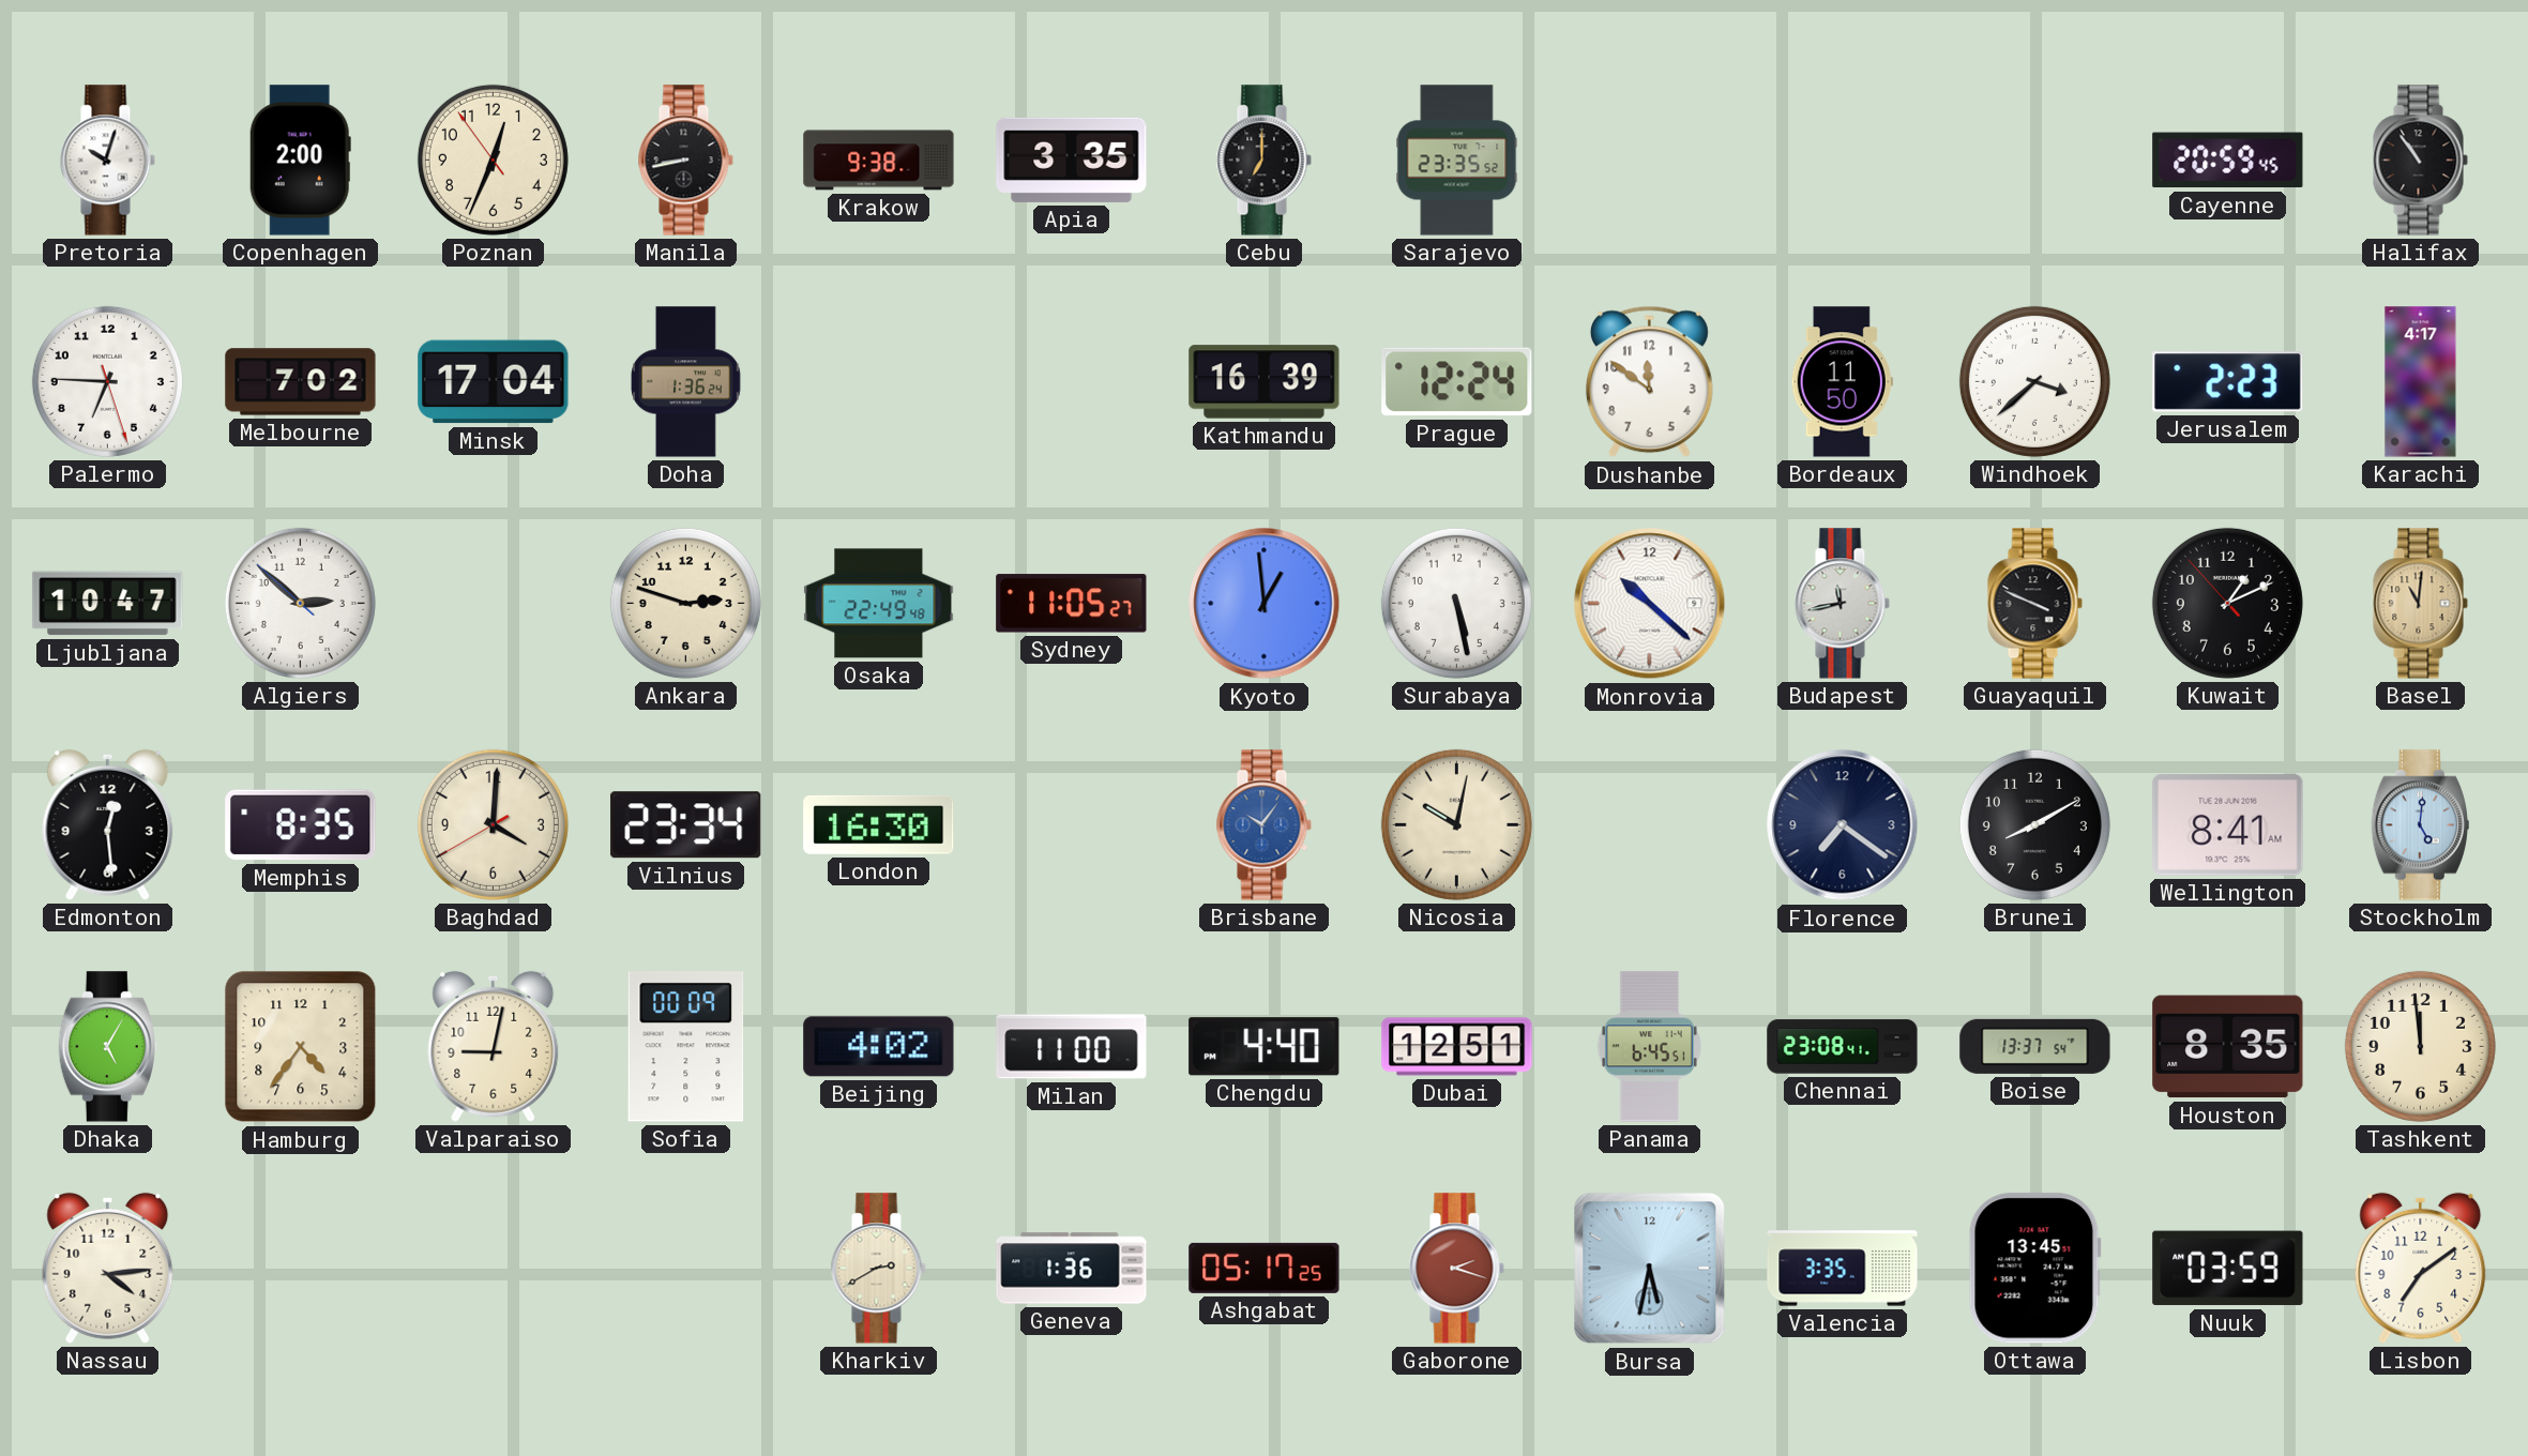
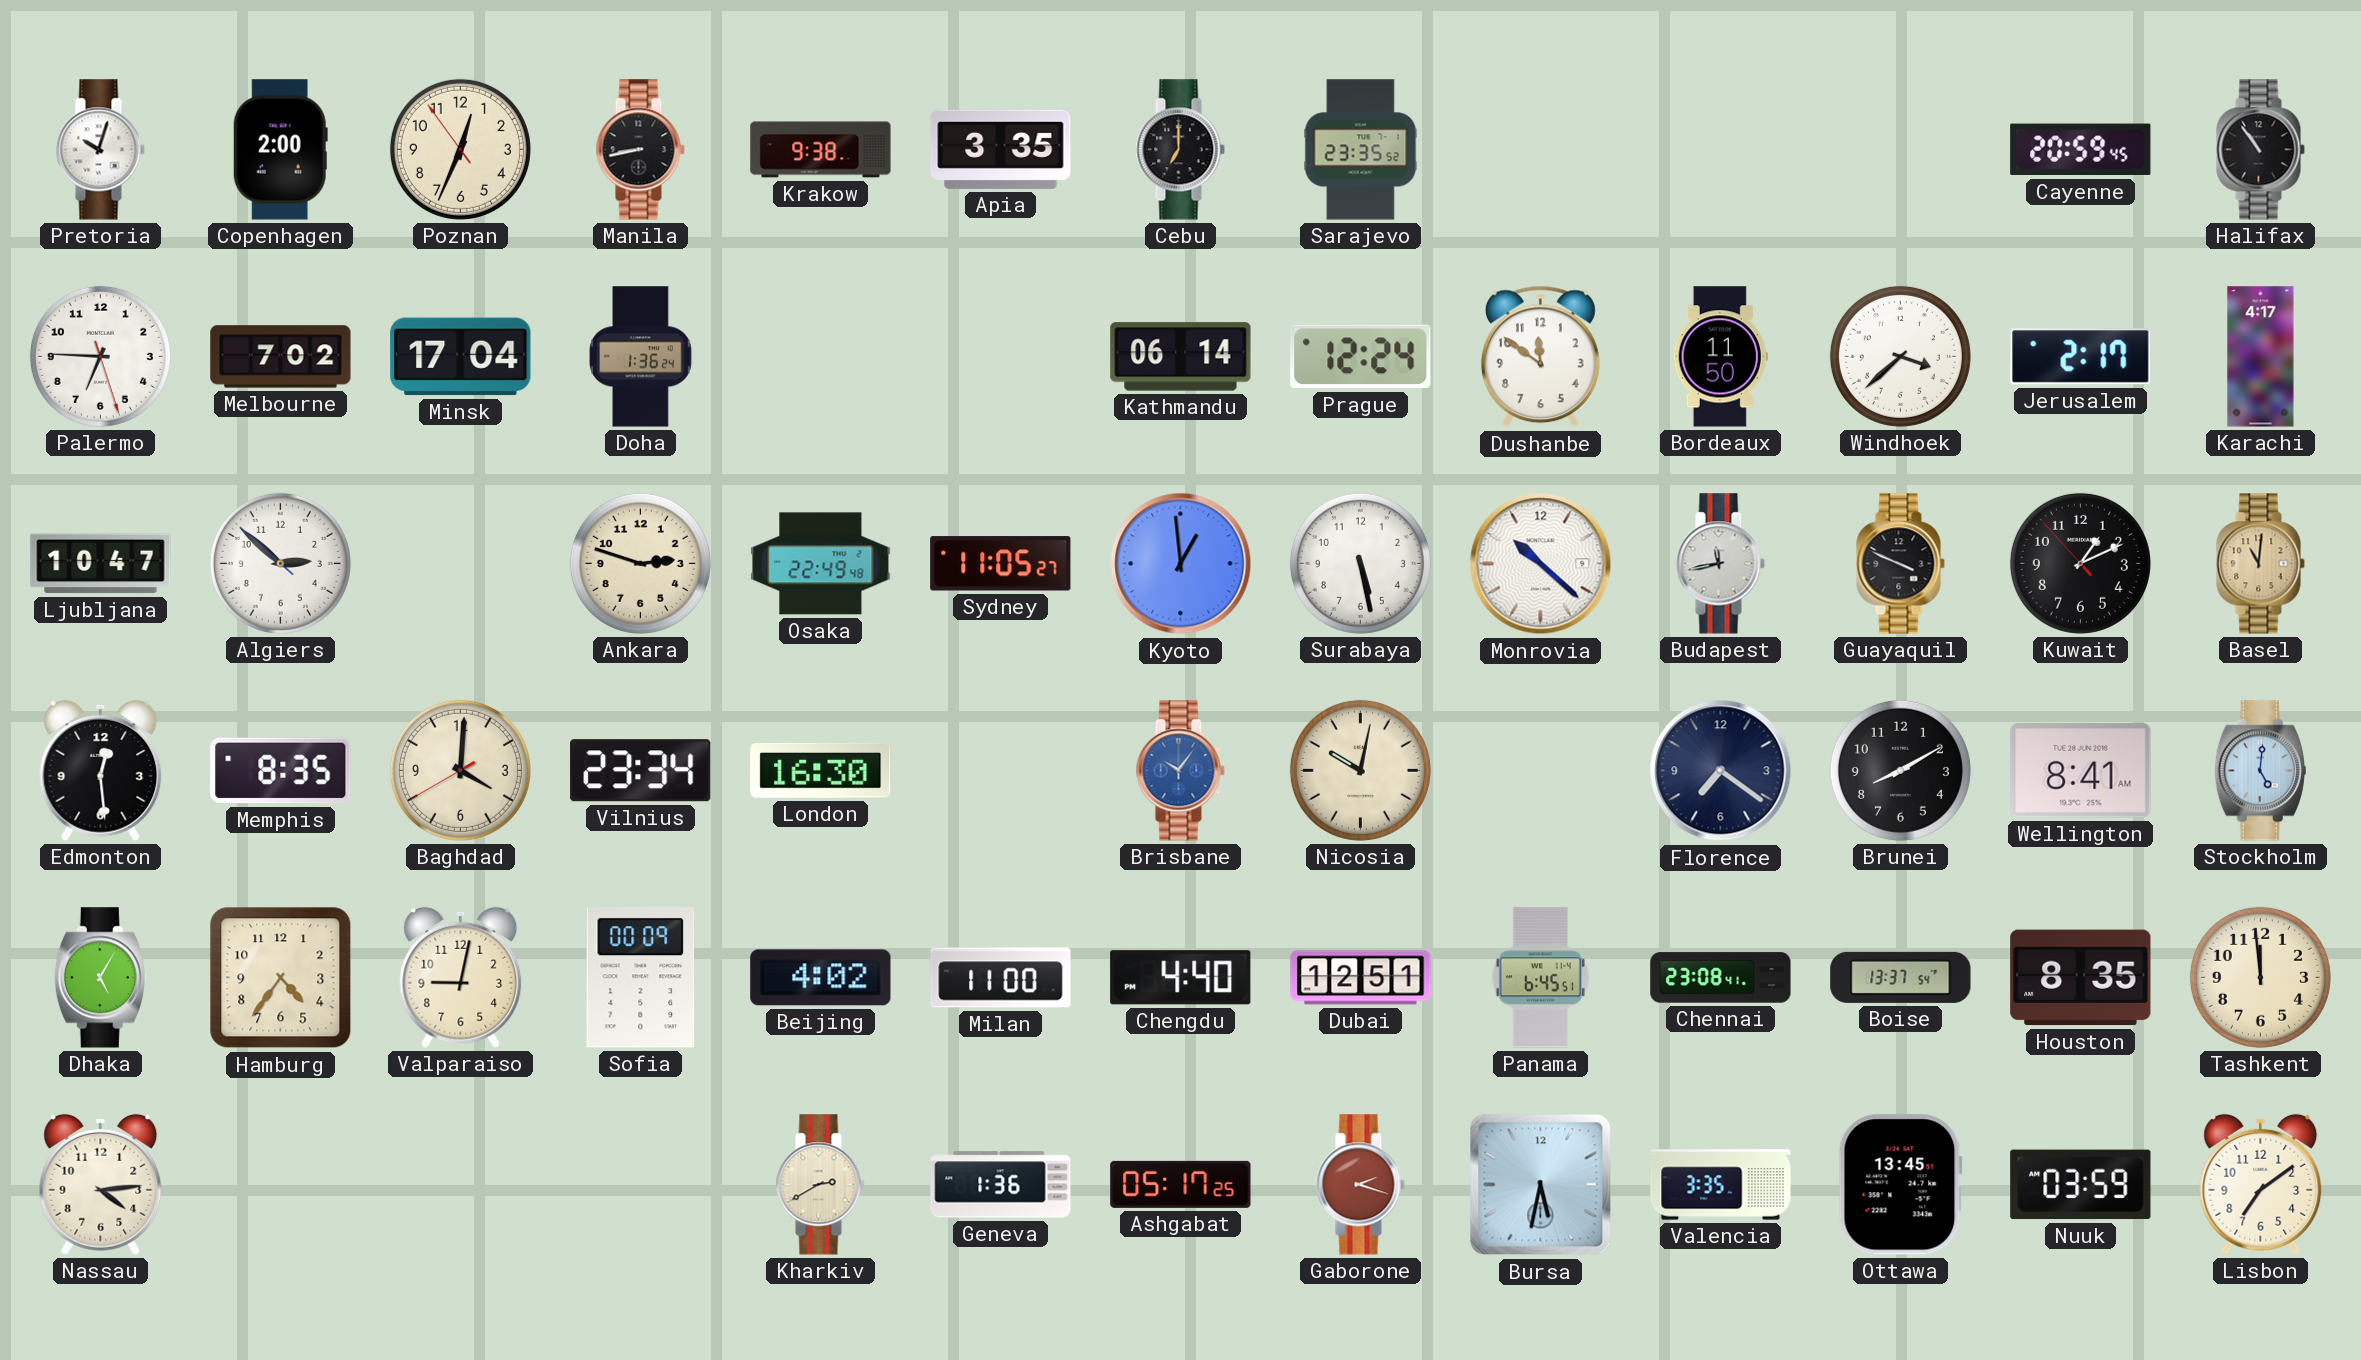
Kathmandu: 16:39 -> 06:14 (1181, 357)
Jerusalem: 2:23 -> 2:17 (2081, 357)
